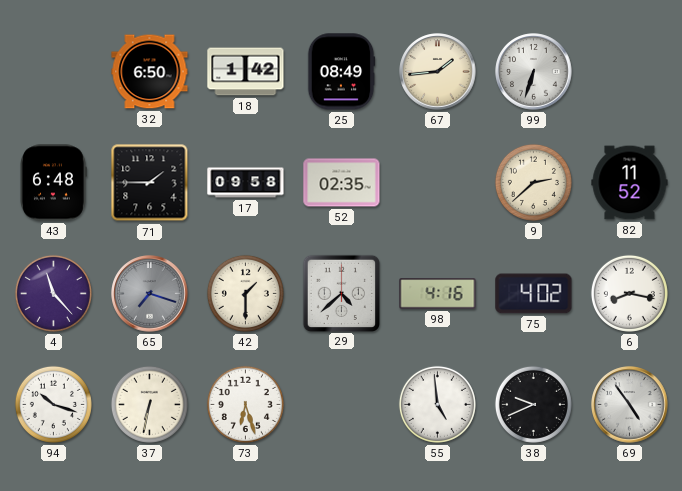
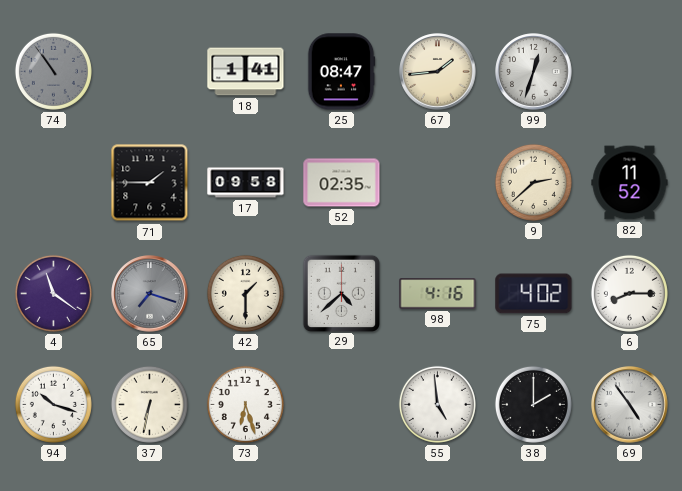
74: none -> 10:54 (53, 71)
32: 6:50 -> none (150, 72)
18: 1:42 -> 1:41 (246, 72)
25: 08:49 -> 08:47 (341, 72)
99: 6:33 -> 12:33 (534, 72)
43: 6:48 -> none (53, 183)
4: 11:23 -> 11:21 (53, 293)
6: 8:17 -> 8:15 (629, 293)
38: 9:41 -> 2:00 (533, 404)
